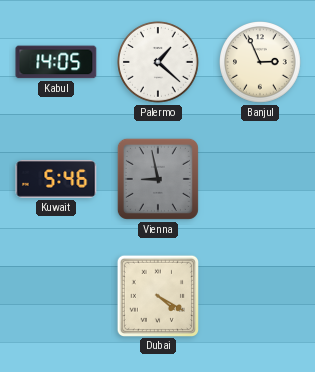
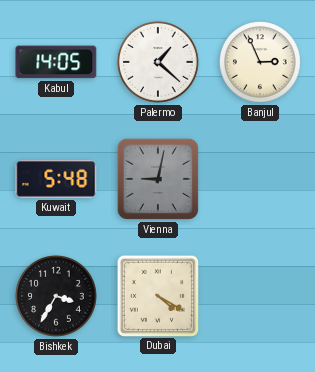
Kuwait: 5:46 -> 5:48 (56, 179)
Vienna: 8:58 -> 9:02 (158, 179)
Bishkek: none -> 3:35 (57, 297)
